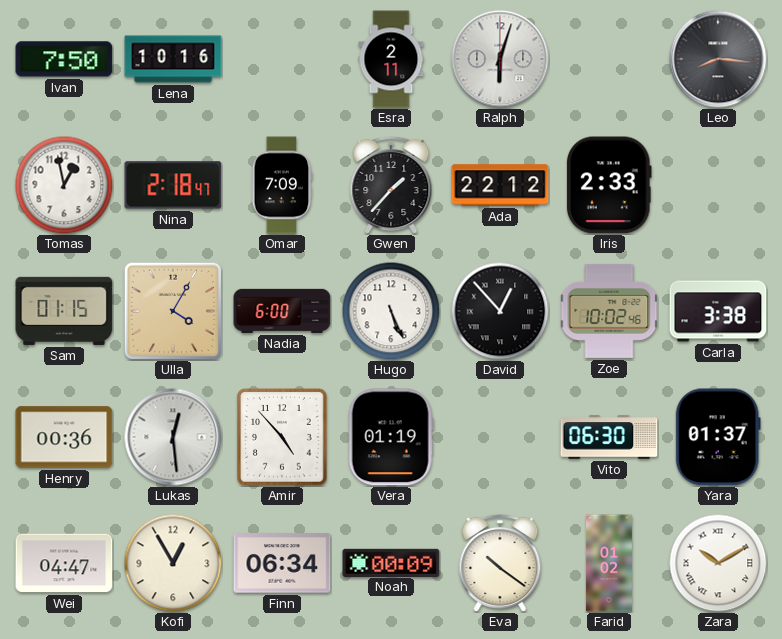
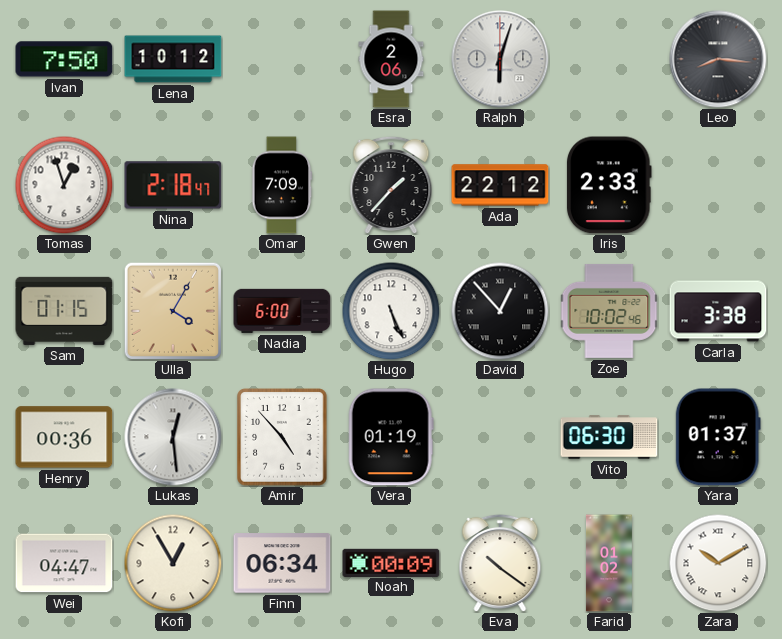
Lena: 10:16 -> 10:12 (173, 59)
Esra: 2:11 -> 2:06 (391, 59)
Tomas: 12:58 -> 12:57 (64, 185)
